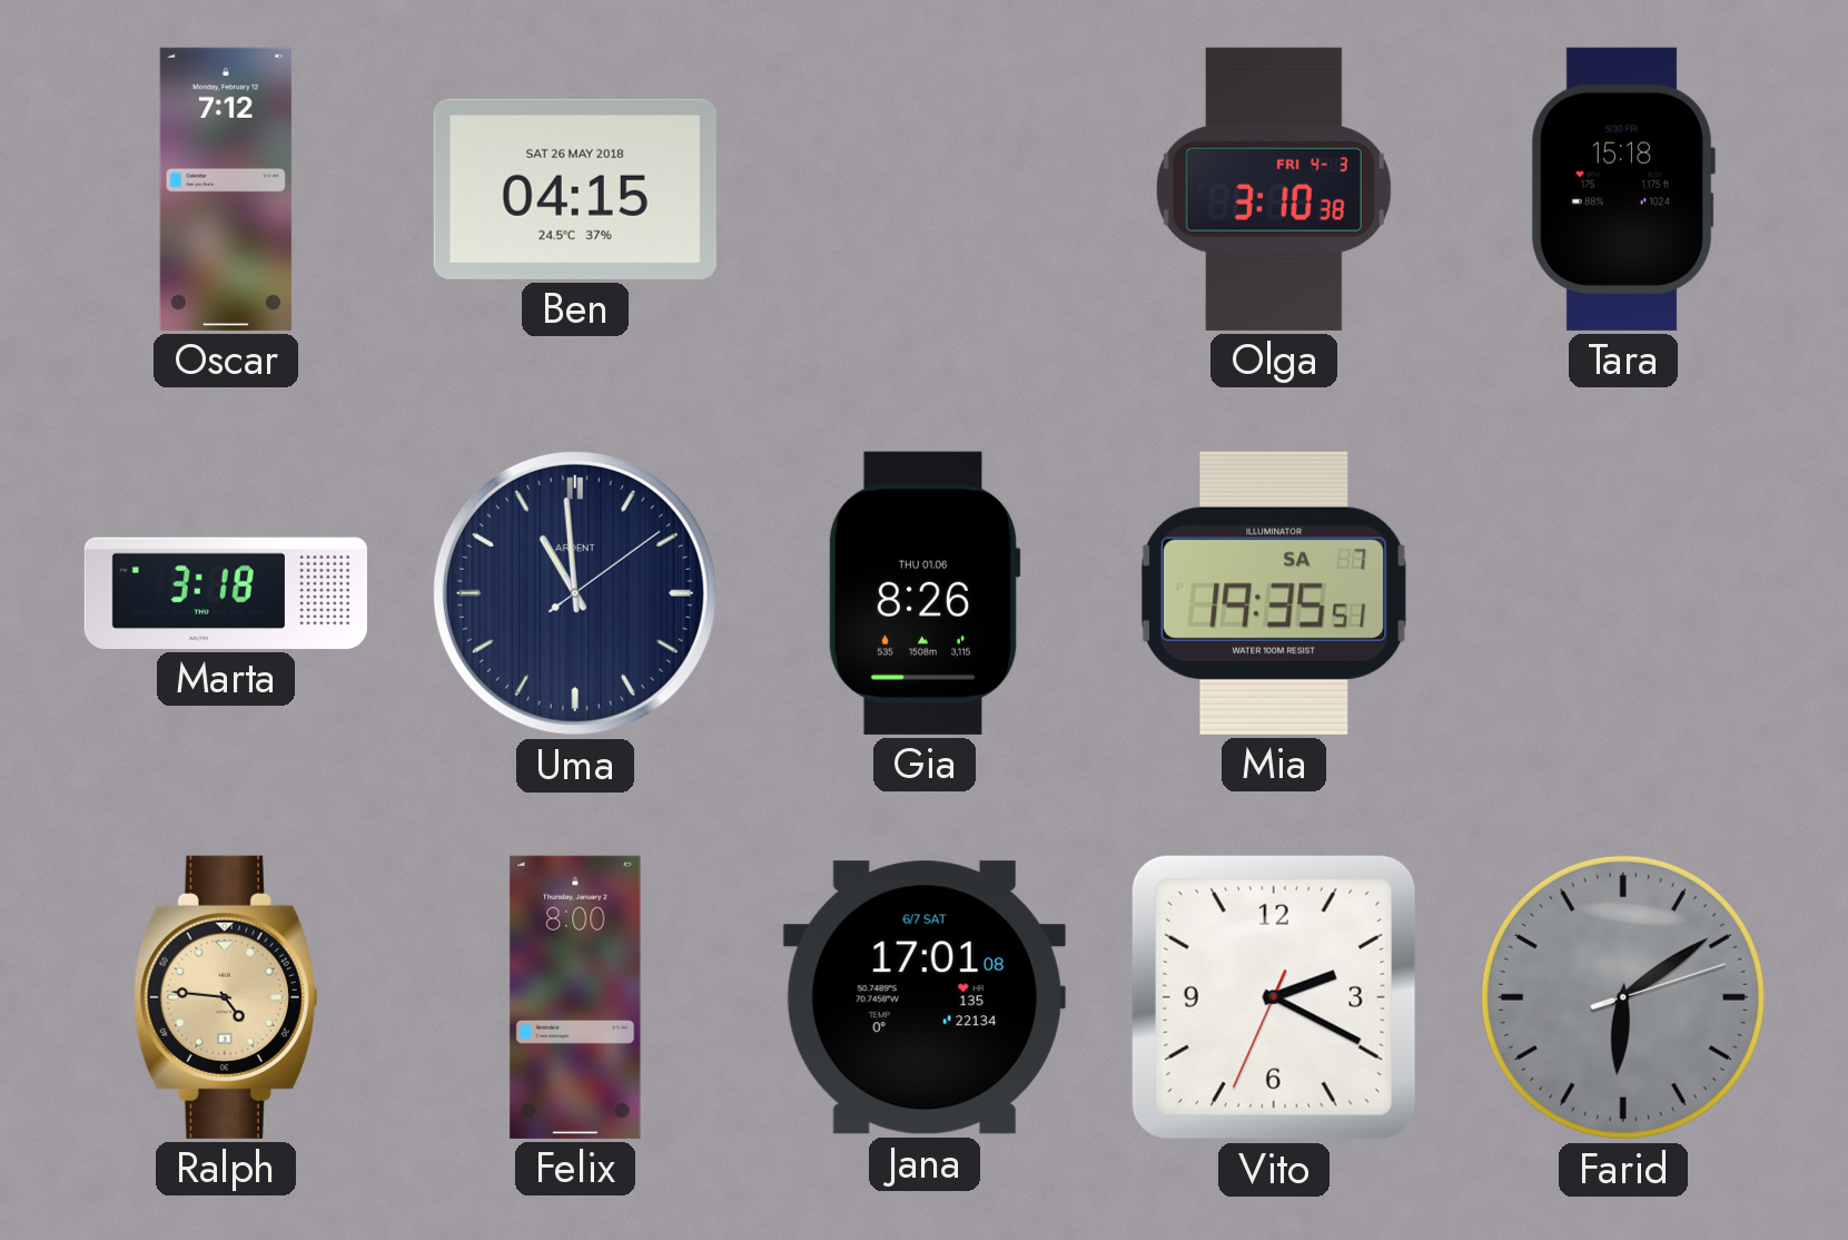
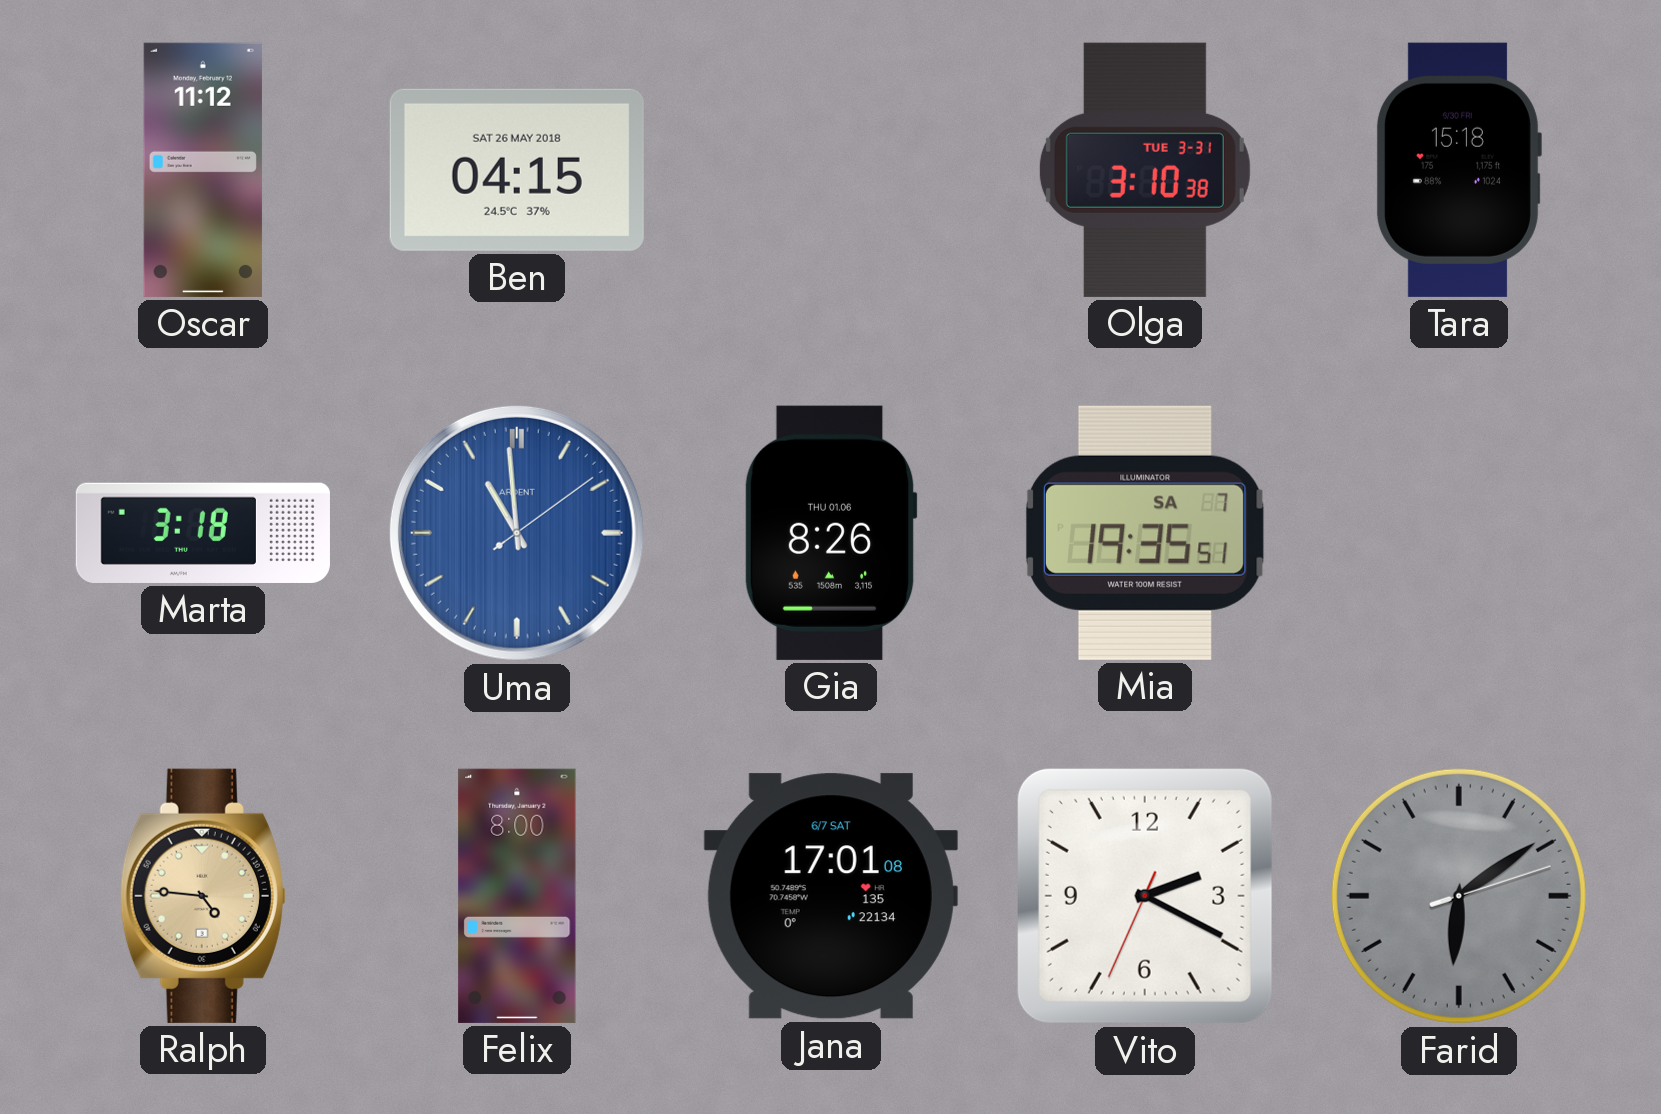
Oscar: 7:12 -> 11:12 (203, 170)
Olga date: FRI 4-3 -> TUE 3-31 (1145, 170)
Uma dial: navy -> blue (517, 533)
